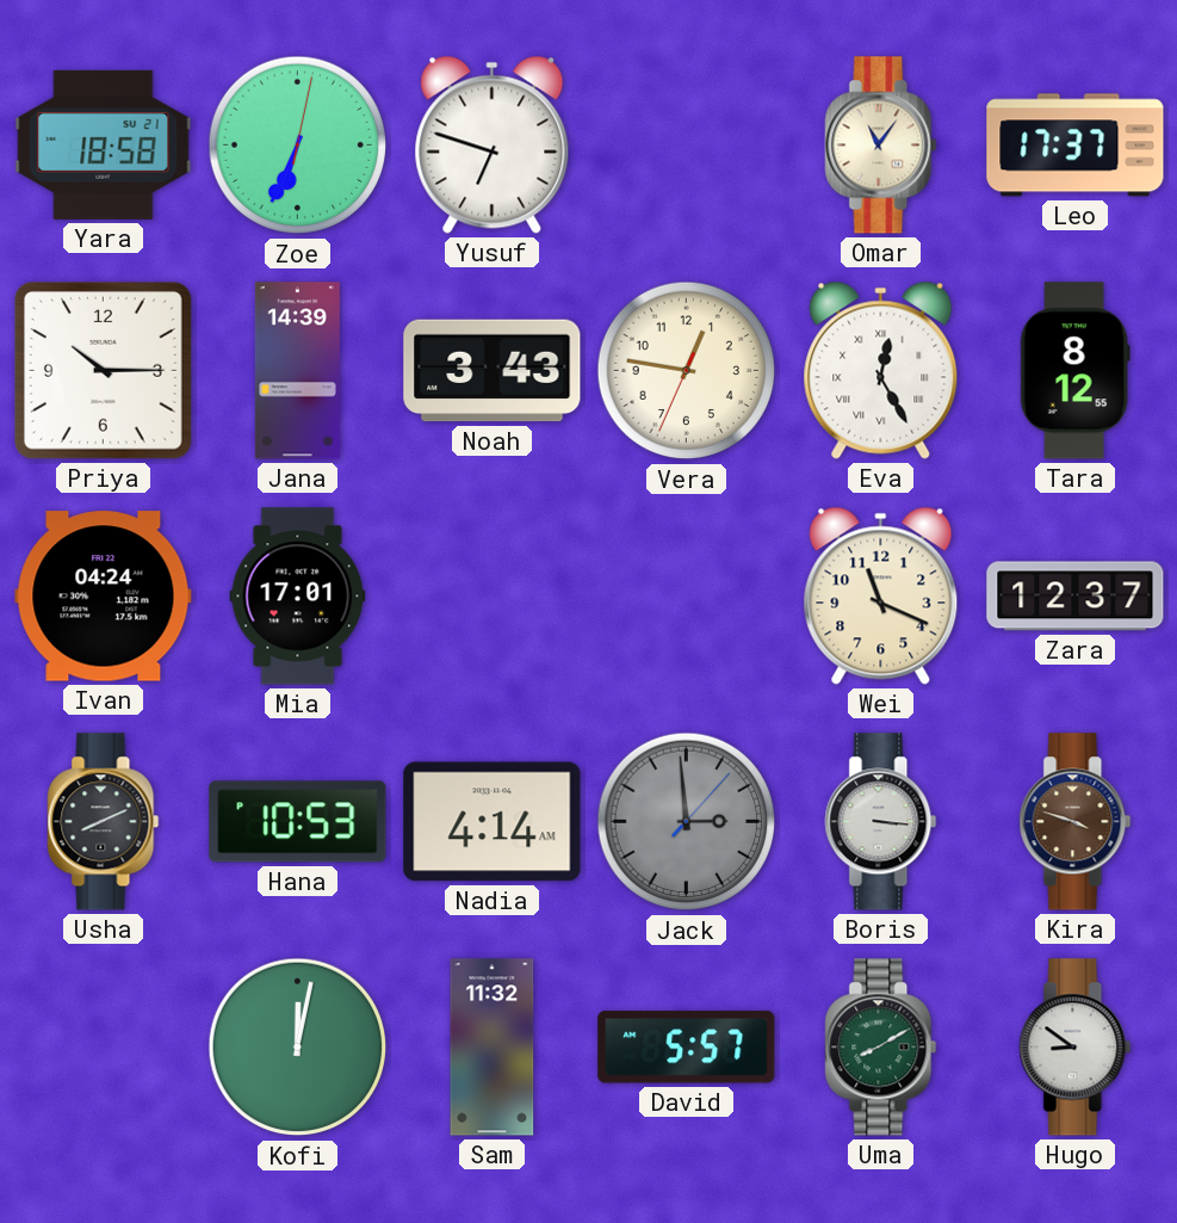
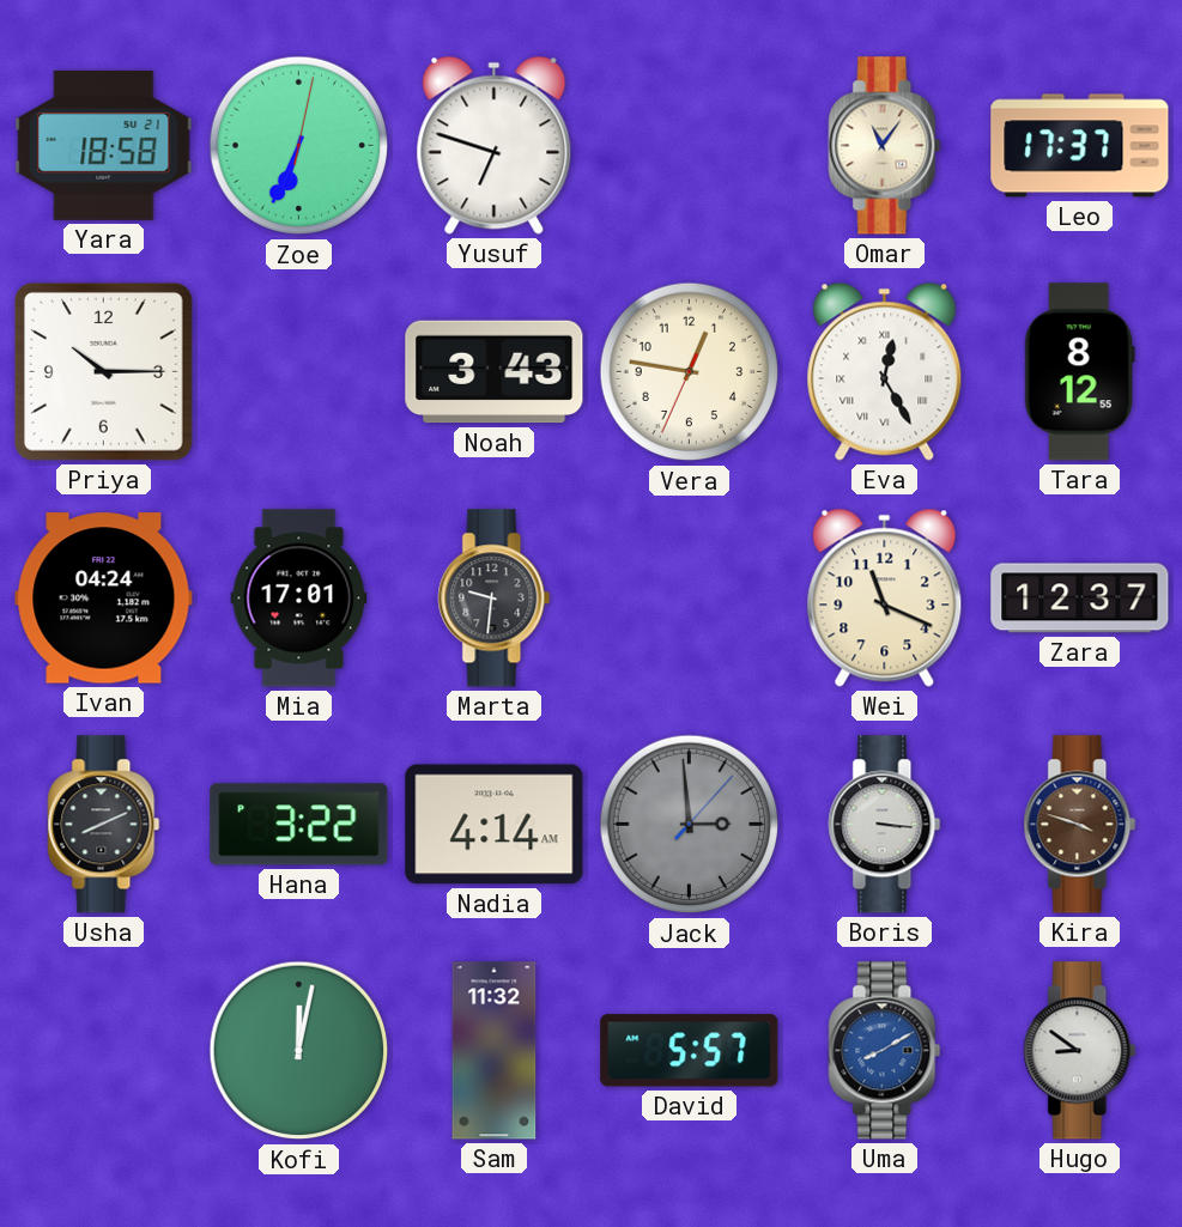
Jana: 14:39 -> none (297, 371)
Marta: none -> 9:31 (495, 599)
Hana: 10:53 -> 3:22 (299, 825)
Uma dial: green -> blue (885, 1051)
